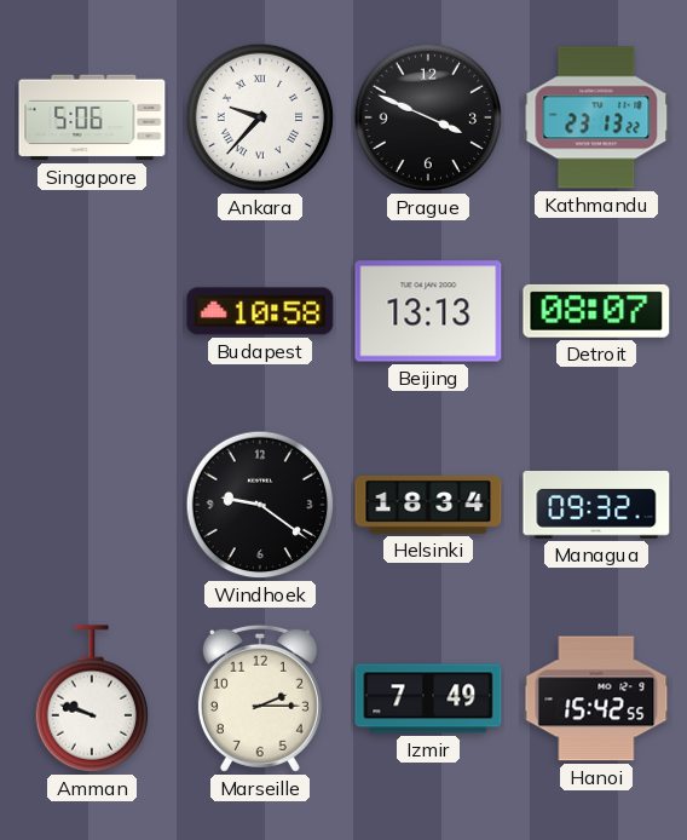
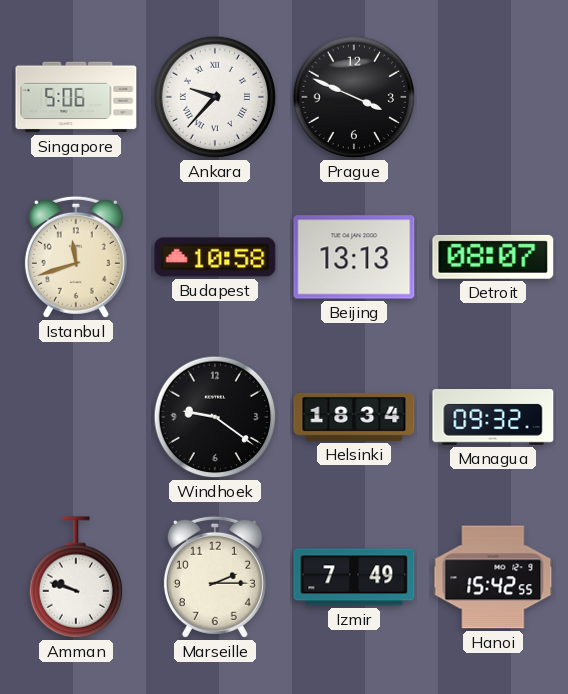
Kathmandu: 23:13 -> none (596, 117)
Istanbul: none -> 11:42 (76, 257)
